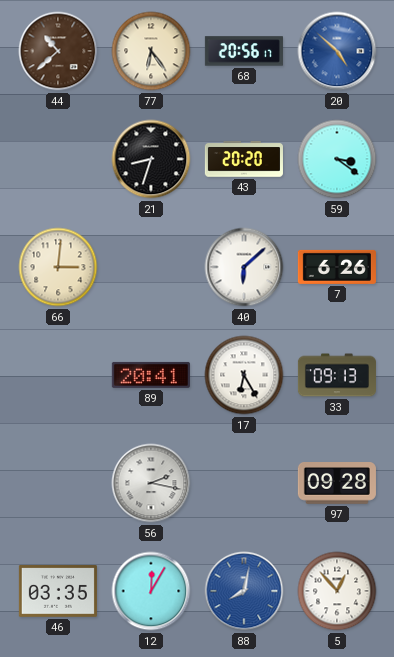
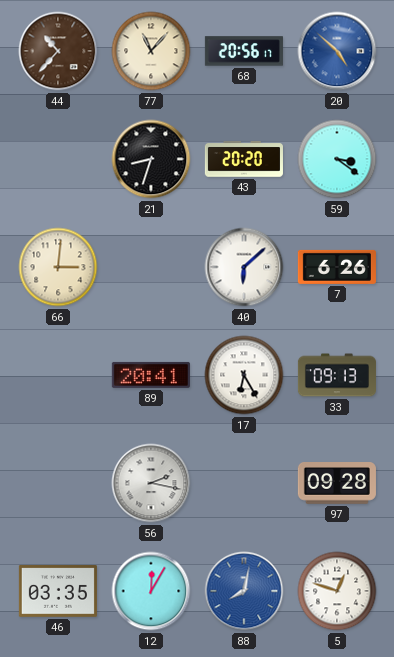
44: 10:38 -> 10:37 (58, 51)
77: 6:24 -> 11:07 (151, 51)
5: 12:53 -> 12:48 (337, 591)
